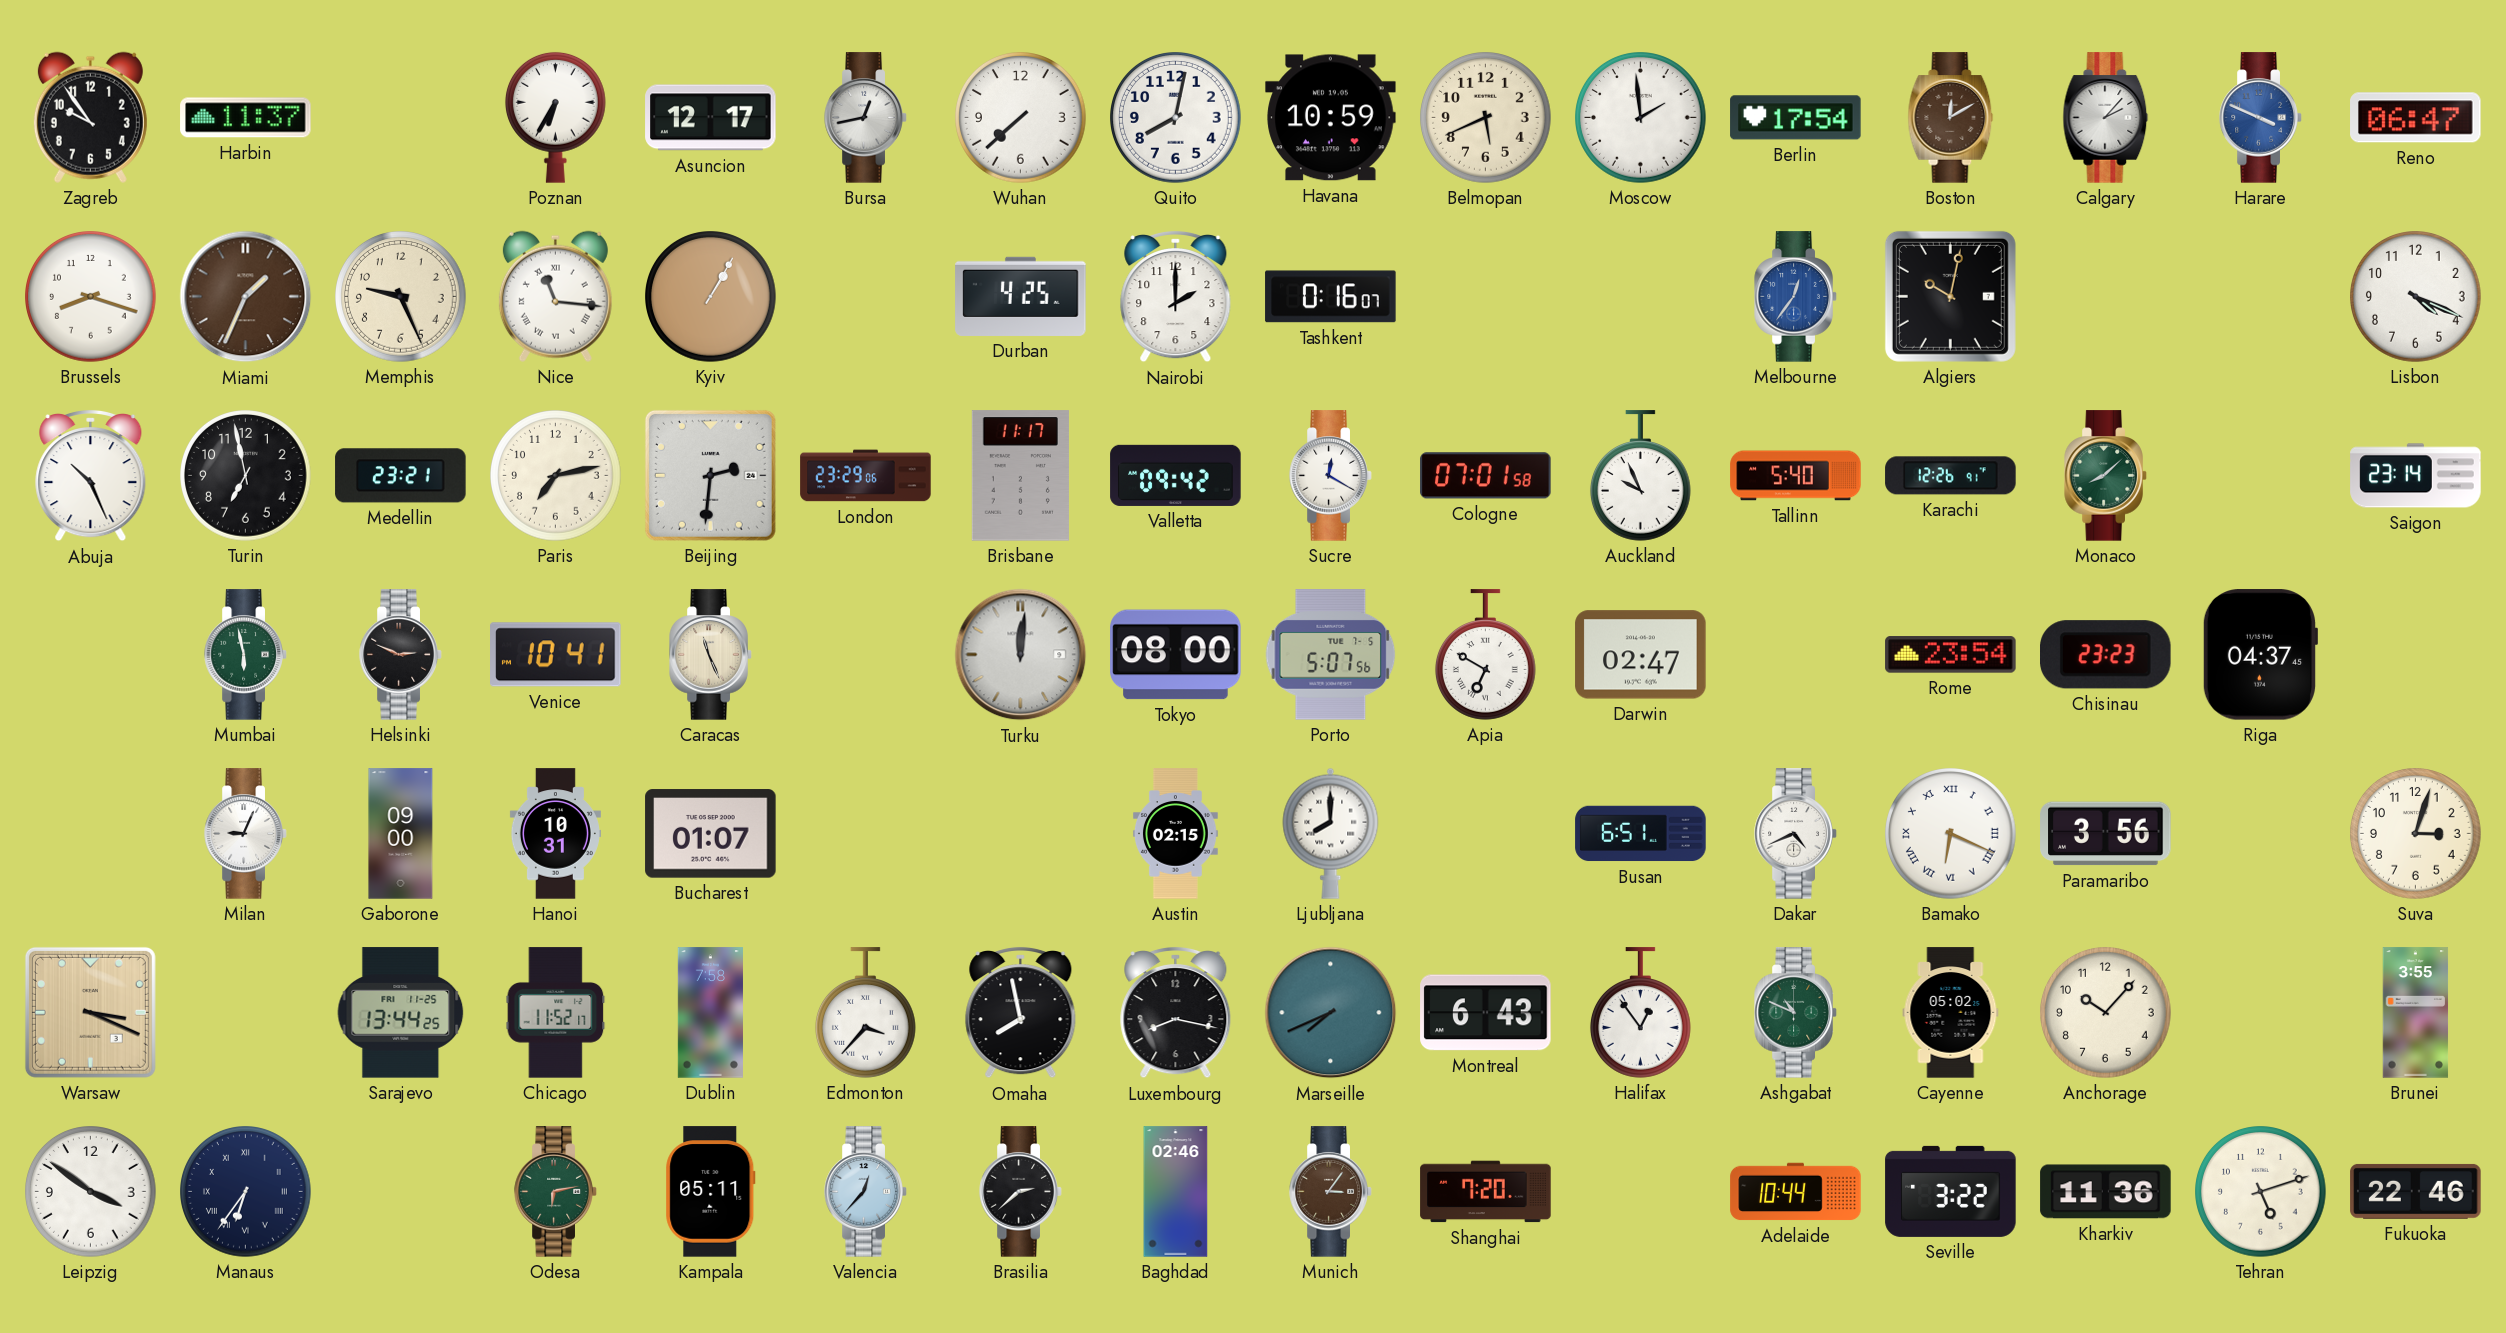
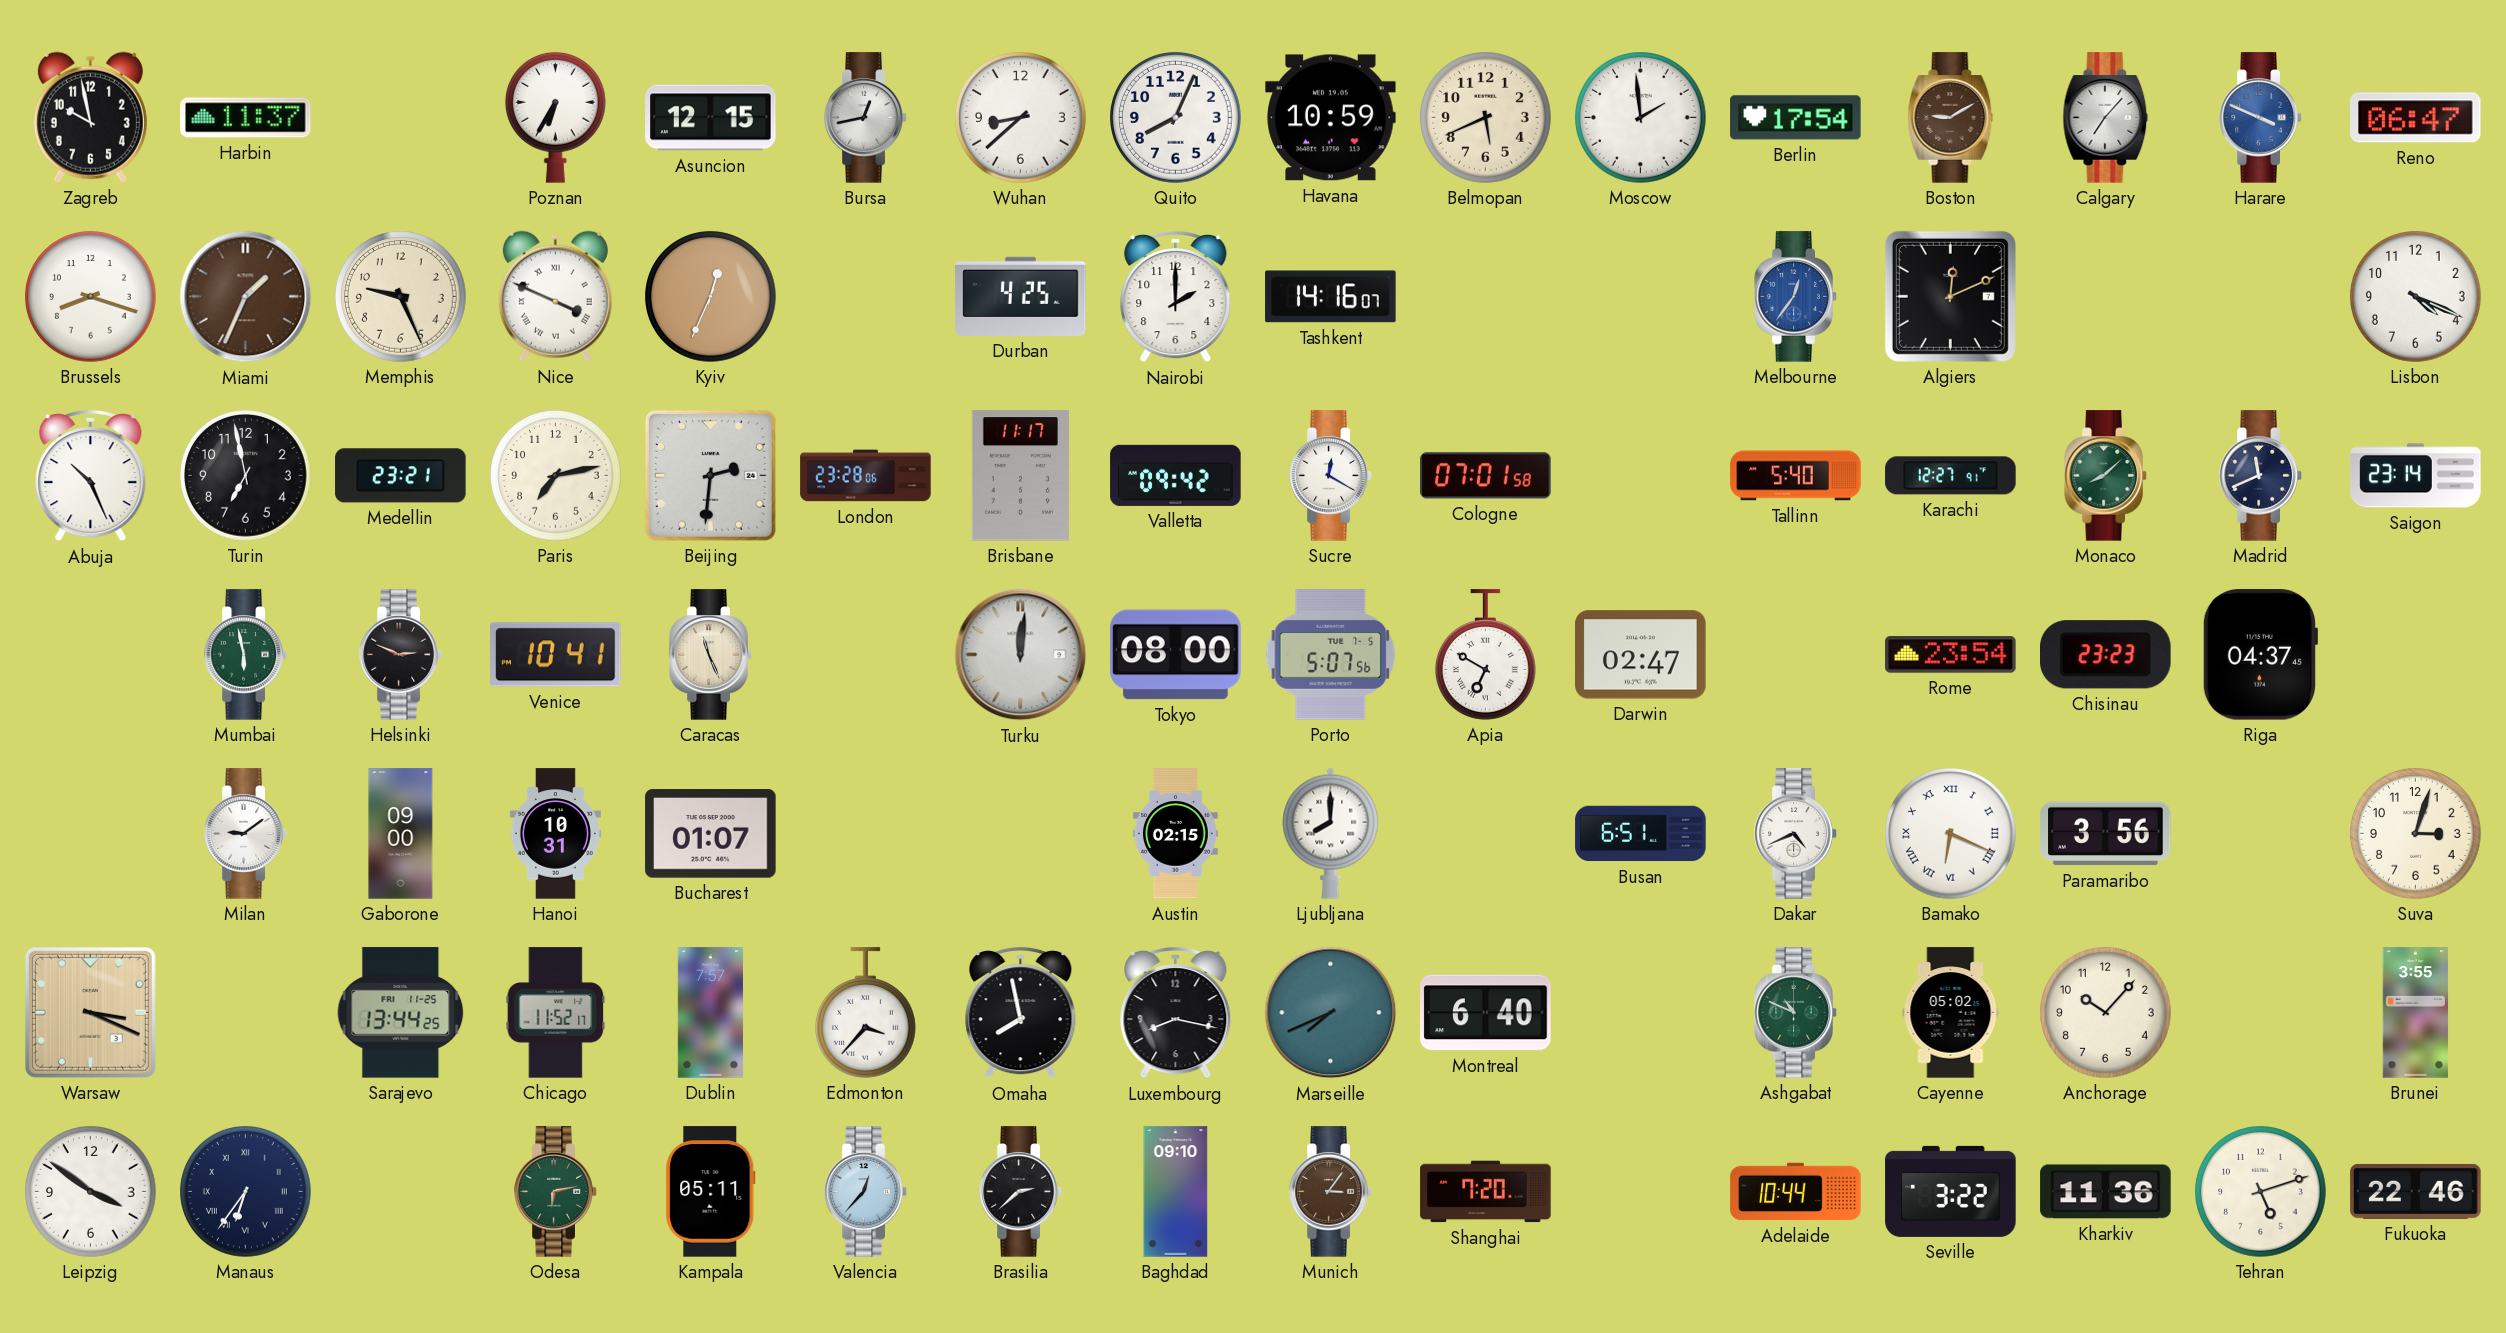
Zagreb: 9:54 -> 9:58 (90, 117)
Asuncion: 12:17 -> 12:15 (711, 118)
Wuhan: 7:38 -> 8:38 (1021, 118)
Quito: 8:02 -> 8:04 (1176, 118)
Boston: 12:10 -> 9:10 (1951, 118)
Calgary: 2:07 -> 7:07 (2106, 118)
Nice: 11:16 -> 3:49 (555, 296)
Kyiv: 1:05 -> 12:34 (711, 297)
Tashkent: 0:16 -> 14:16 (1331, 297)
Algiers: 10:02 -> 12:11 (1950, 296)
London: 23:29 -> 23:28 (866, 476)
Auckland: 9:56 -> none (1640, 476)
Karachi: 12:26 -> 12:27 (1951, 476)
Madrid: none -> 11:41 (2261, 476)
Milan: 9:04 -> 9:09 (246, 834)
Dublin: 7:58 -> 7:57 (710, 1013)
Montreal: 6:43 -> 6:40 (1486, 1013)
Halifax: 12:54 -> none (1640, 1013)
Baghdad: 02:46 -> 09:10 (1176, 1192)
